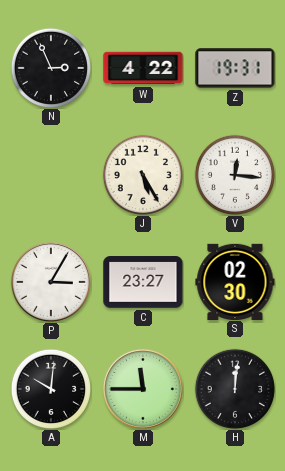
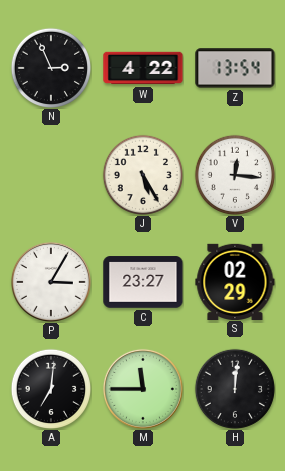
Z: 19:31 -> 13:54 (235, 68)
S: 02:30 -> 02:29 (235, 281)
A: 10:01 -> 7:01 (50, 388)
